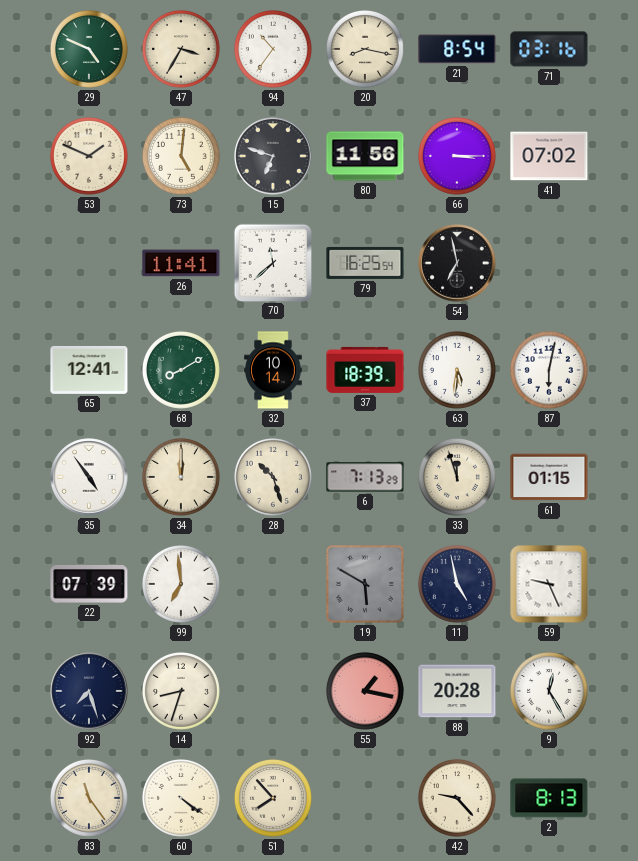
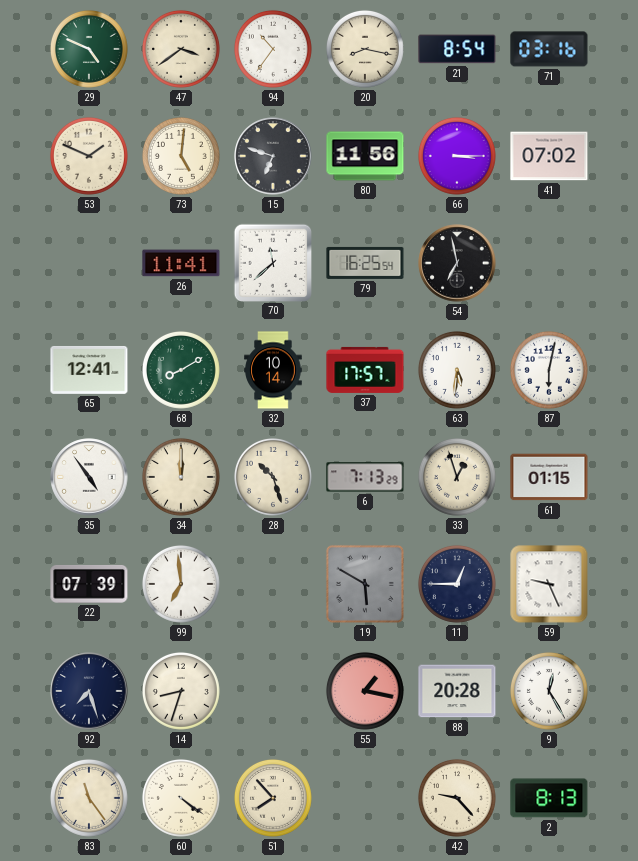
47: 3:35 -> 3:39 (181, 49)
37: 18:39 -> 17:57 (365, 370)
33: 11:57 -> 12:57 (457, 477)
11: 4:58 -> 12:45 (457, 584)
